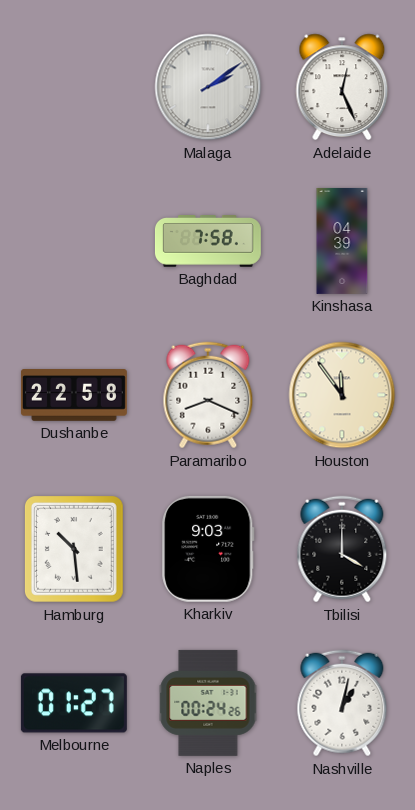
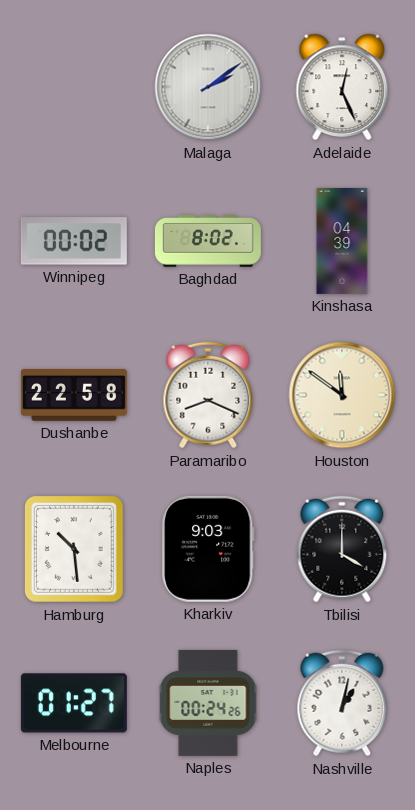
Winnipeg: none -> 00:02 (74, 241)
Baghdad: 7:58 -> 8:02 (208, 242)
Houston: 11:54 -> 11:51 (342, 395)
